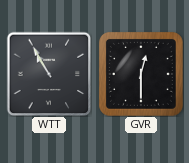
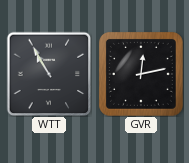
GVR: 12:30 -> 12:13 (141, 74)
